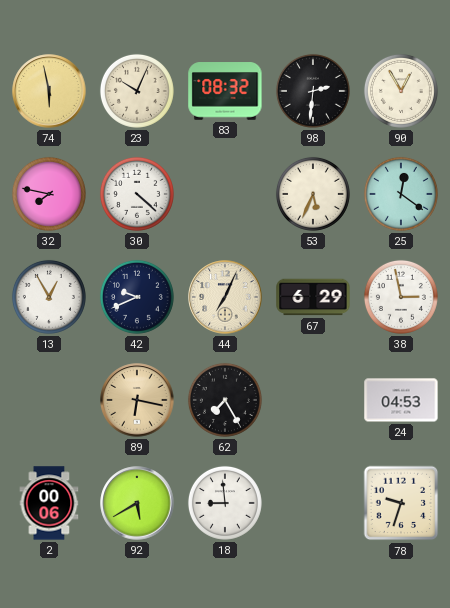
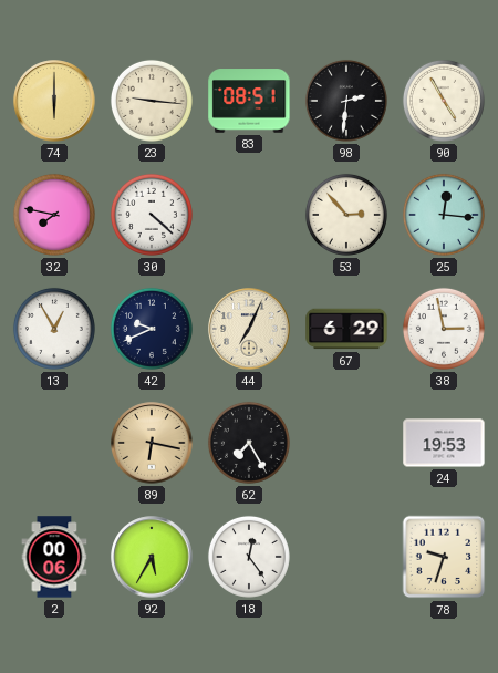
74: 5:58 -> 6:00 (54, 101)
23: 10:04 -> 9:16 (152, 101)
83: 08:32 -> 08:51 (249, 101)
90: 12:55 -> 4:55 (444, 101)
53: 5:34 -> 2:53 (346, 215)
25: 12:21 -> 12:16 (444, 215)
24: 04:53 -> 19:53 (444, 443)
92: 5:40 -> 5:35 (152, 557)
18: 8:59 -> 12:24 (249, 557)
